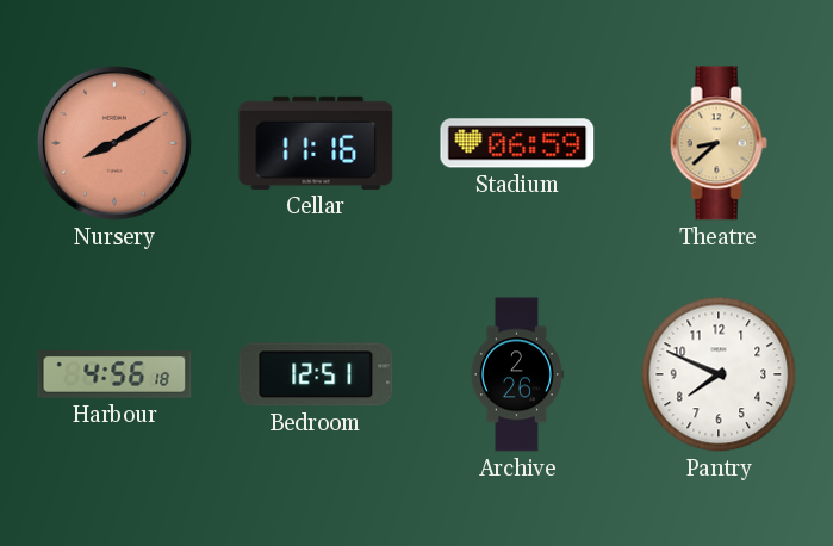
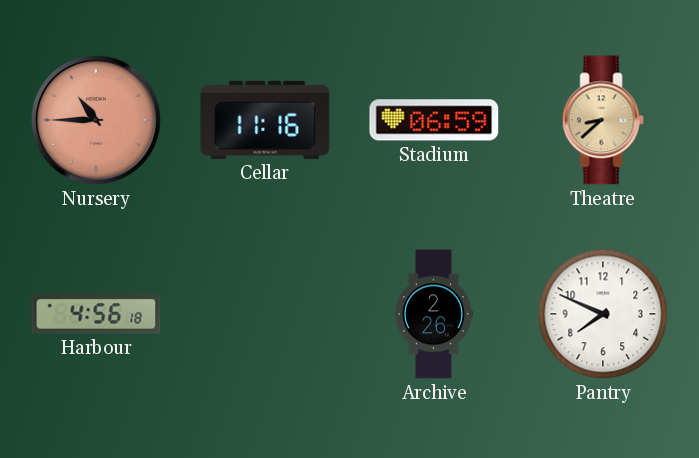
Nursery: 8:10 -> 10:45 (96, 120)
Bedroom: 12:51 -> none (316, 374)
